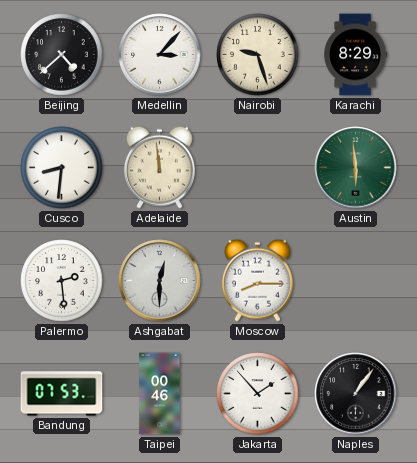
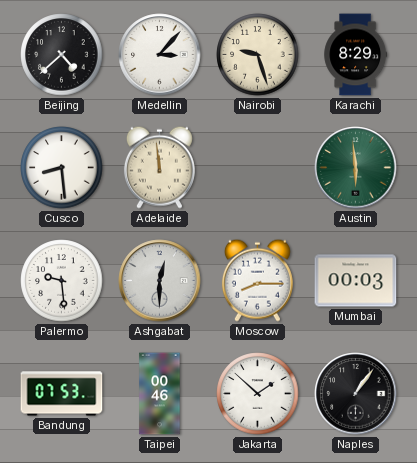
Cusco: 8:31 -> 8:29 (62, 168)
Palermo: 2:29 -> 9:29 (62, 281)
Mumbai: none -> 00:03 (356, 281)
Jakarta: 1:53 -> 1:52 (258, 394)
